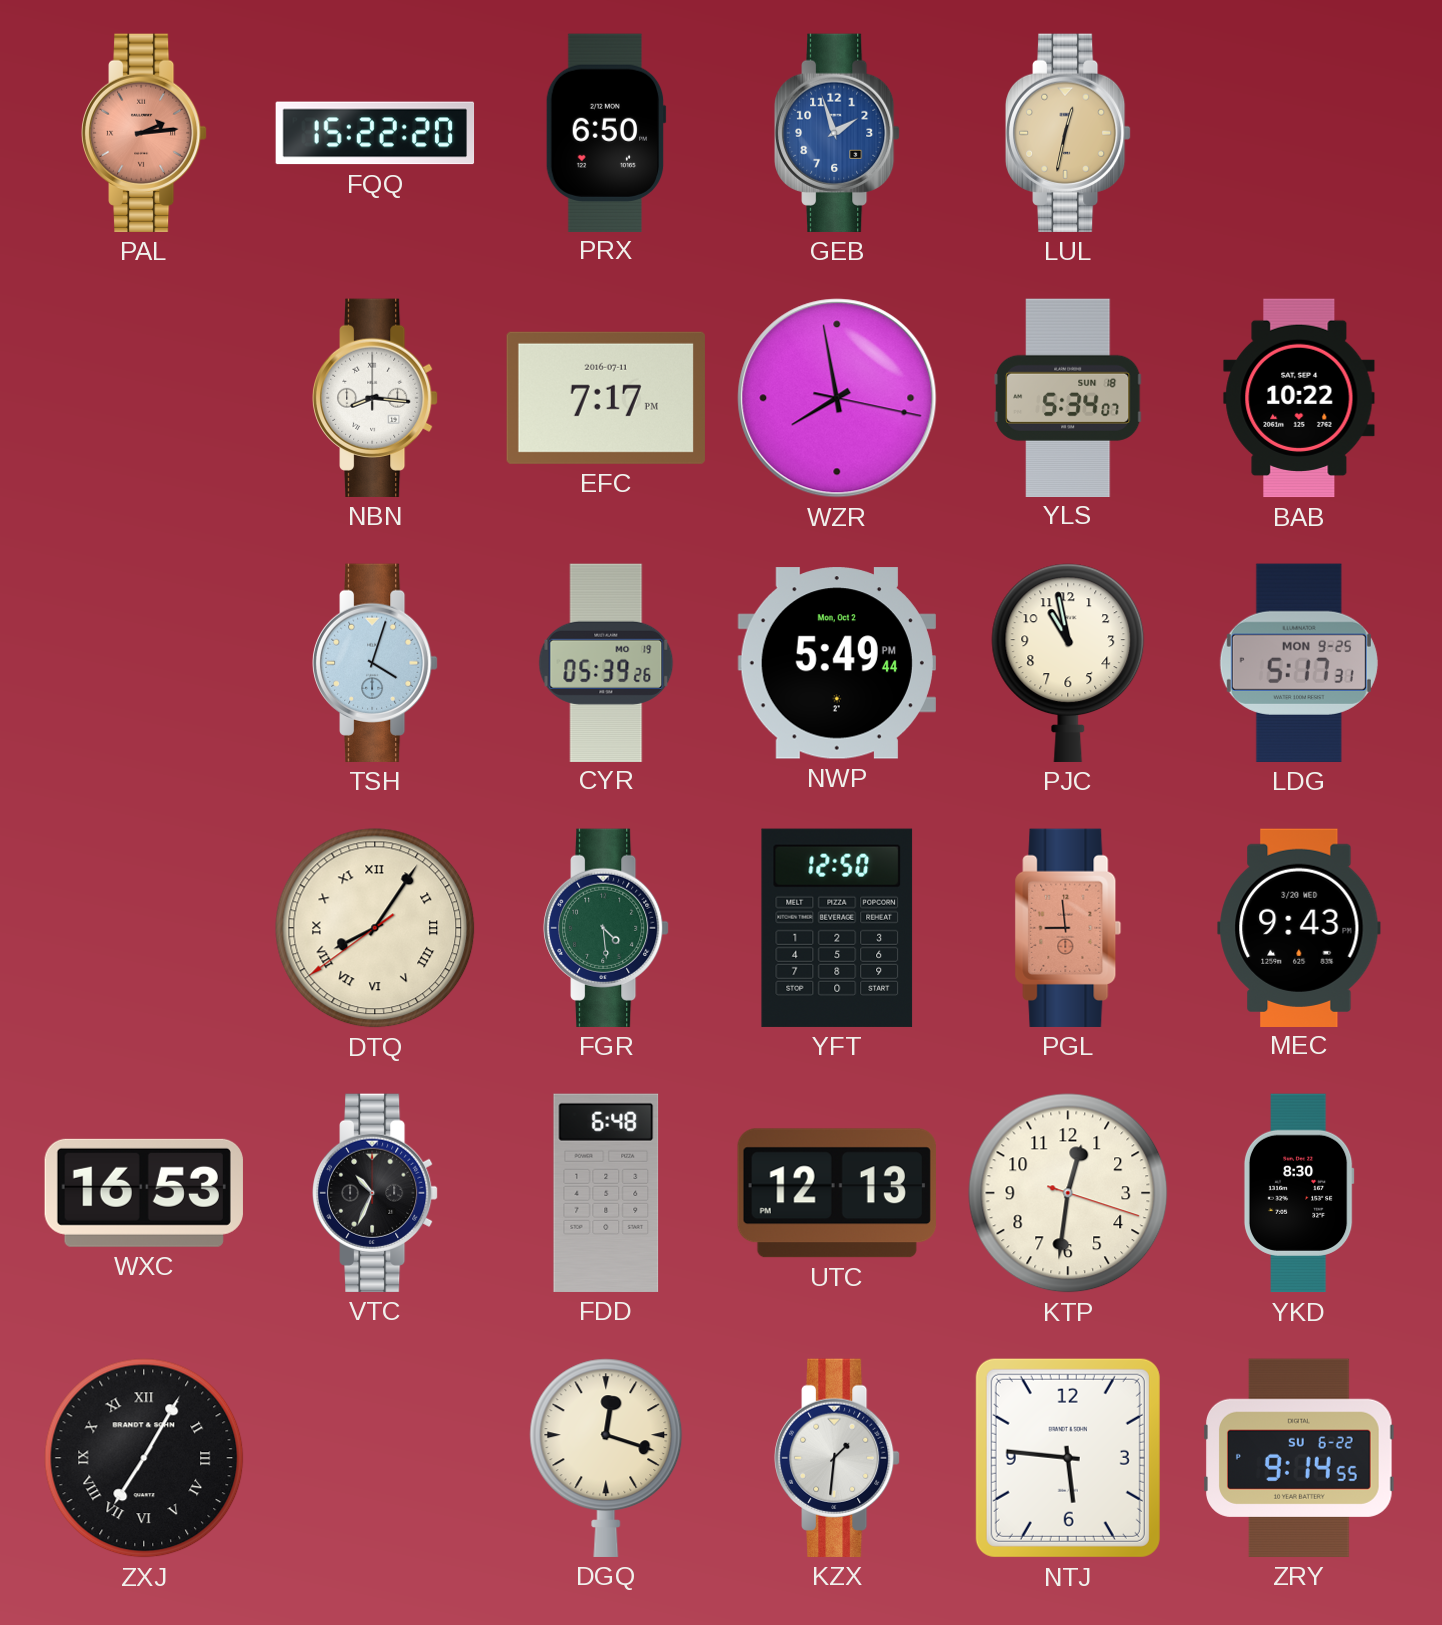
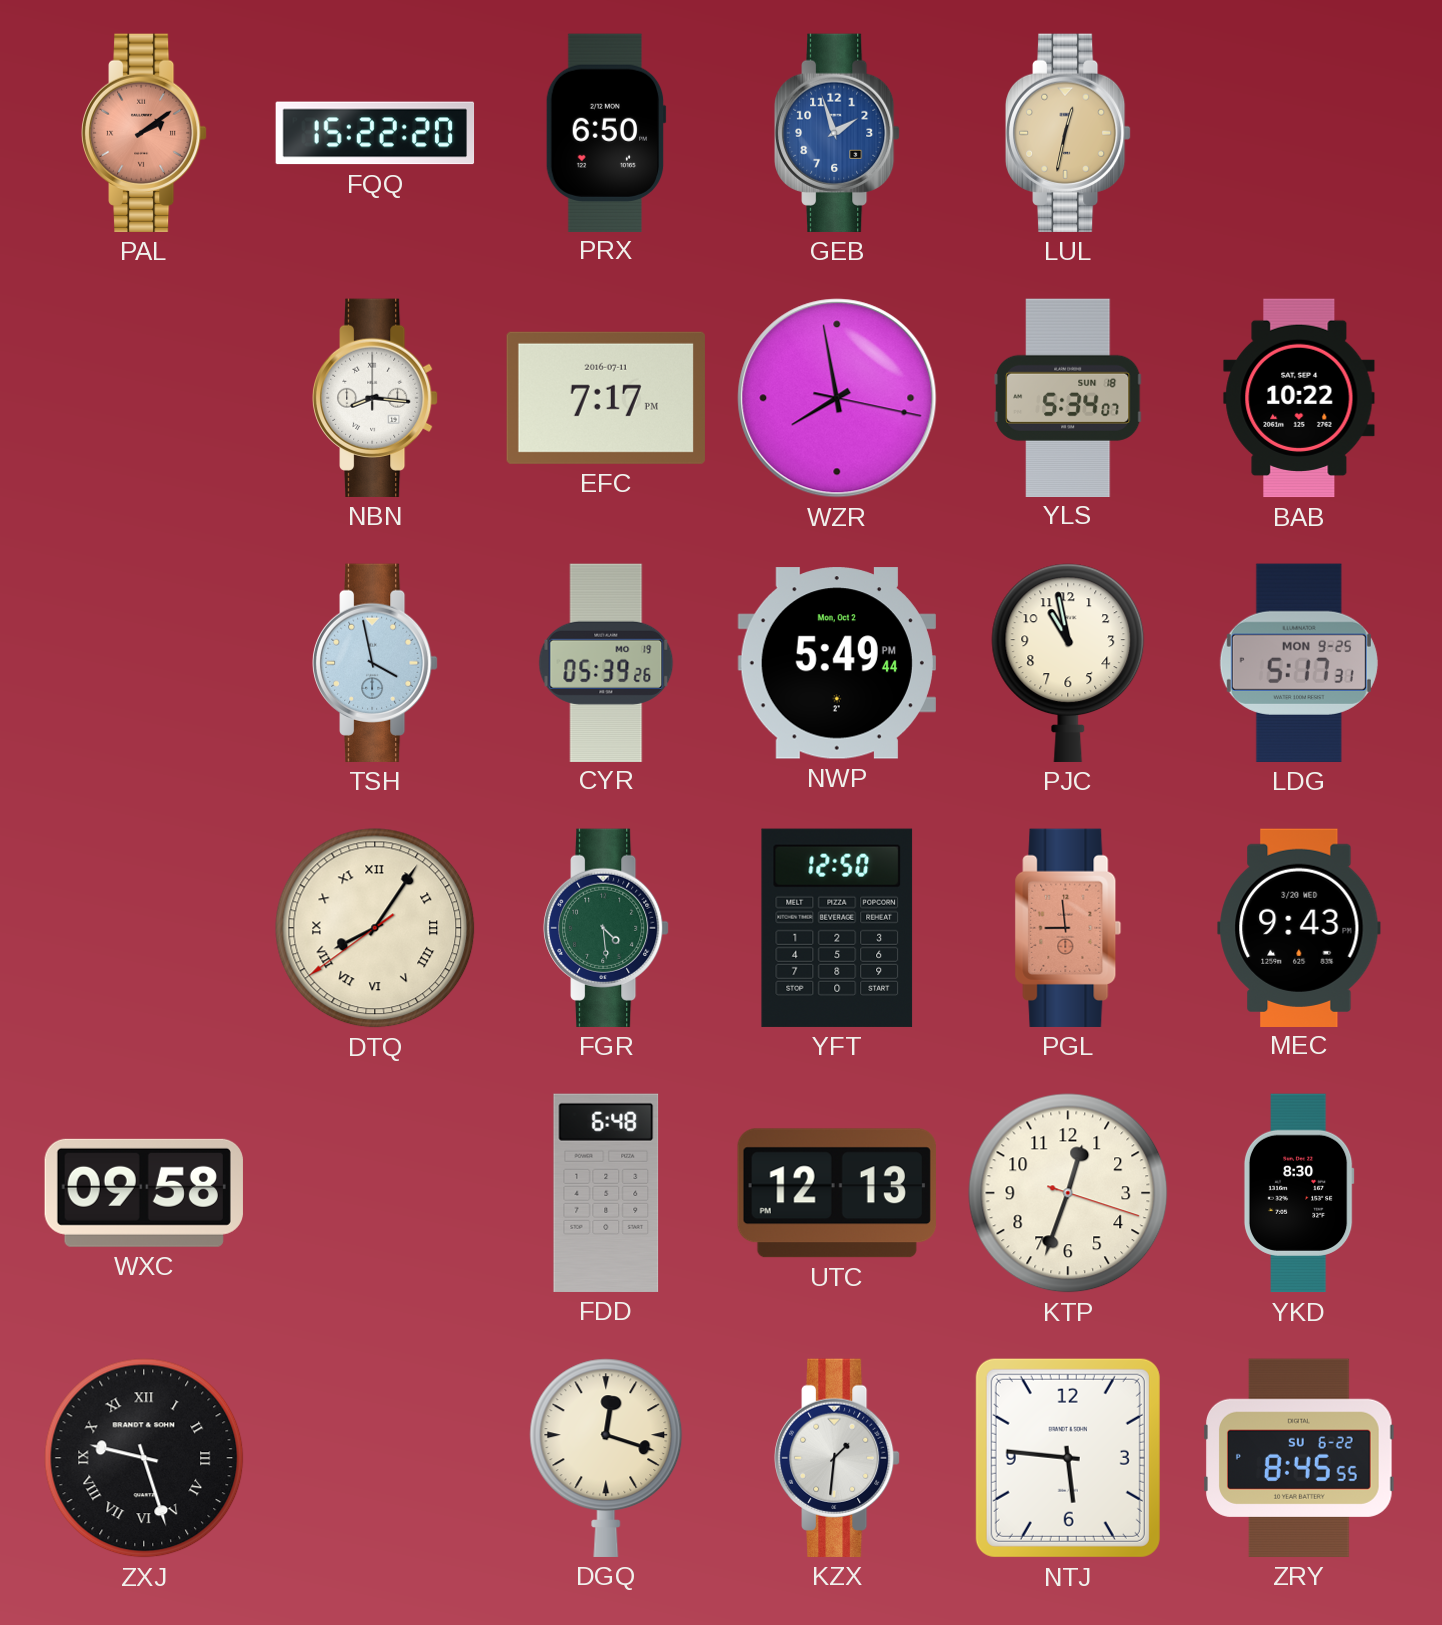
PAL: 2:14 -> 2:09 (145, 133)
TSH: 4:03 -> 3:58 (376, 663)
WXC: 16:53 -> 09:58 (144, 1193)
VTC: 10:34 -> none (376, 1193)
KTP: 12:31 -> 12:33 (1068, 1193)
ZXJ: 7:05 -> 9:27 (144, 1458)
ZRY: 9:14 -> 8:45 (1300, 1458)
